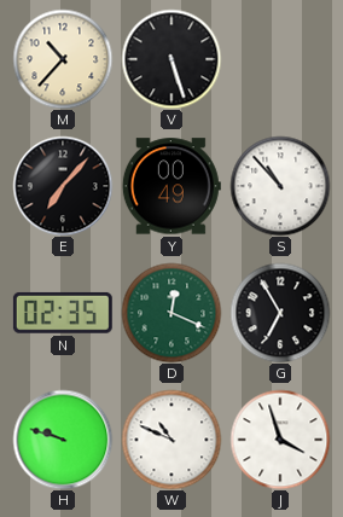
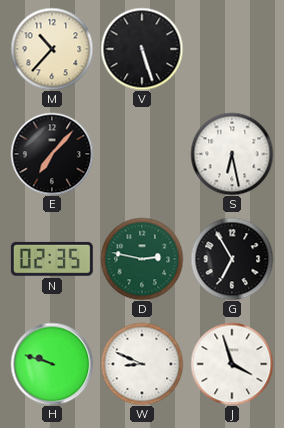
Y: 00:49 -> none (171, 186)
S: 10:53 -> 6:28 (232, 154)
D: 12:19 -> 2:47 (142, 259)
W: 10:49 -> 8:49 (142, 364)
